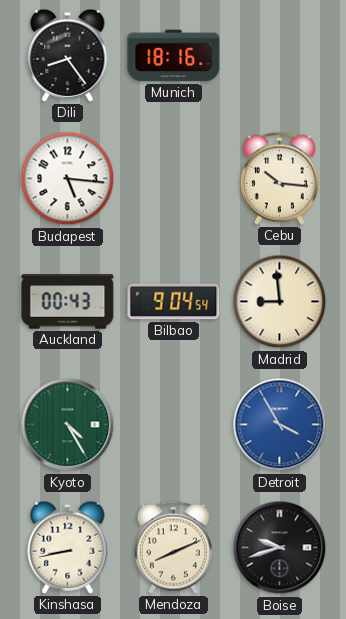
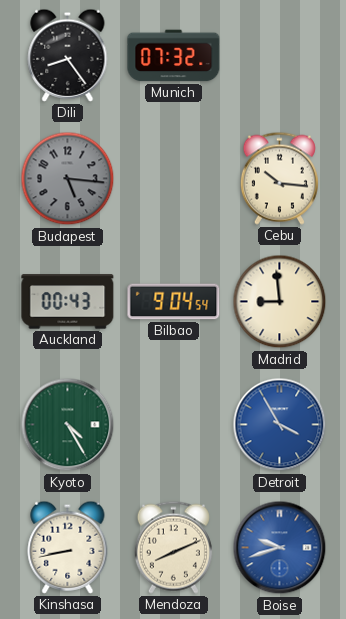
Munich: 18:16 -> 07:32 (174, 56)
Budapest dial: white -> grey (68, 179)
Boise dial: black -> blue (280, 548)
